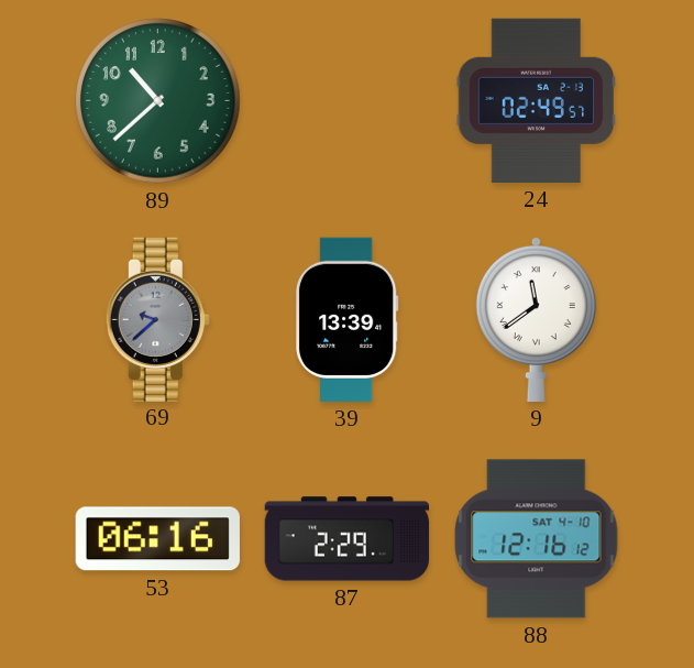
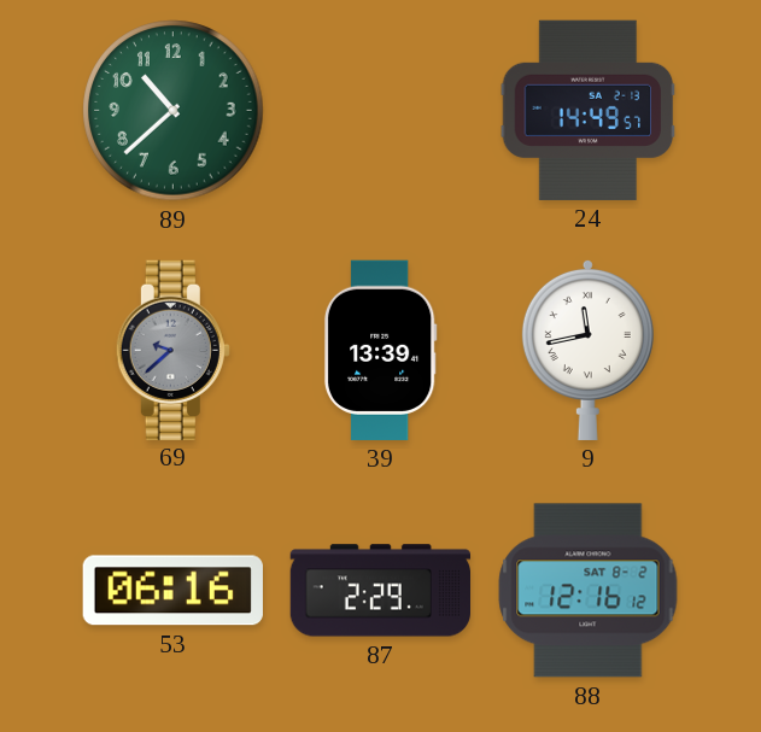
24: 02:49 -> 14:49 (589, 110)
9: 11:39 -> 11:43 (587, 350)
88 date: SAT 4-10 -> SAT 8-2 (589, 591)
